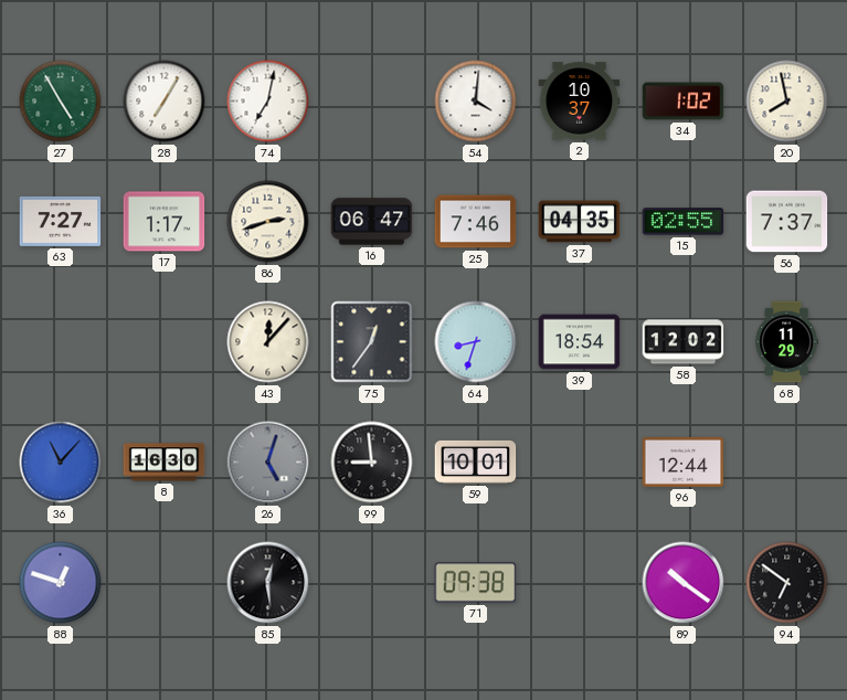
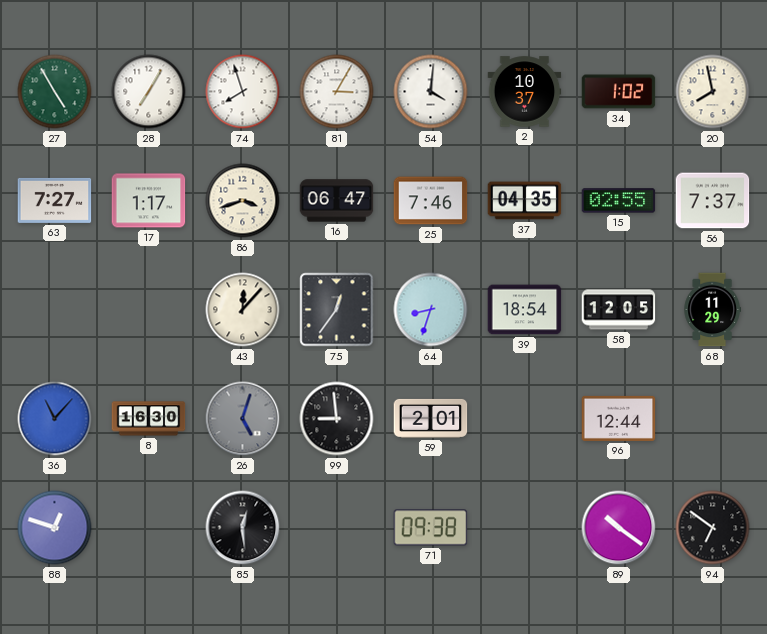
74: 7:02 -> 7:57 (243, 92)
81: none -> 3:05 (337, 92)
86: 2:42 -> 3:42 (243, 201)
58: 12:02 -> 12:05 (619, 310)
59: 10:01 -> 2:01 (431, 418)
